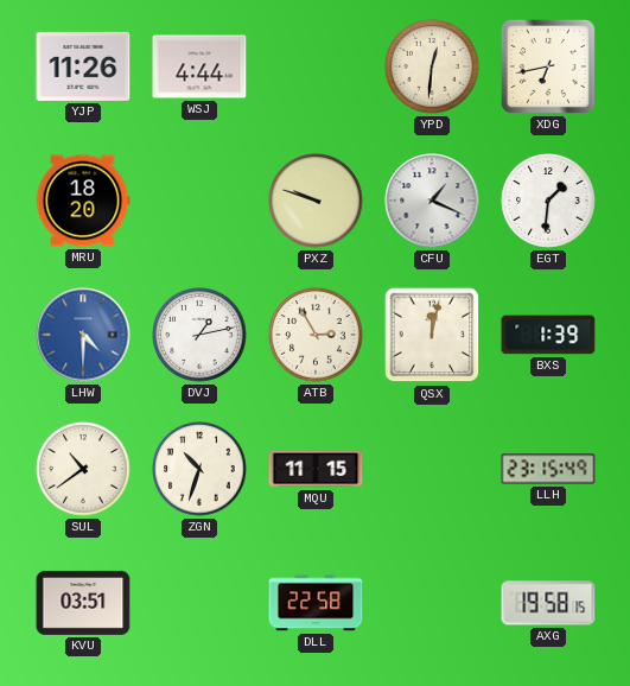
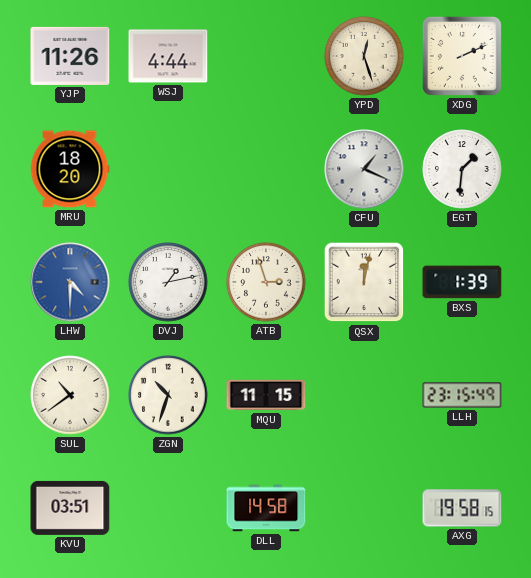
YPD: 12:31 -> 12:27 (364, 56)
XDG: 6:43 -> 2:11 (462, 56)
PXZ: 9:48 -> none (316, 201)
ATB: 2:55 -> 2:57 (266, 282)
DLL: 22:58 -> 14:58 (266, 508)
